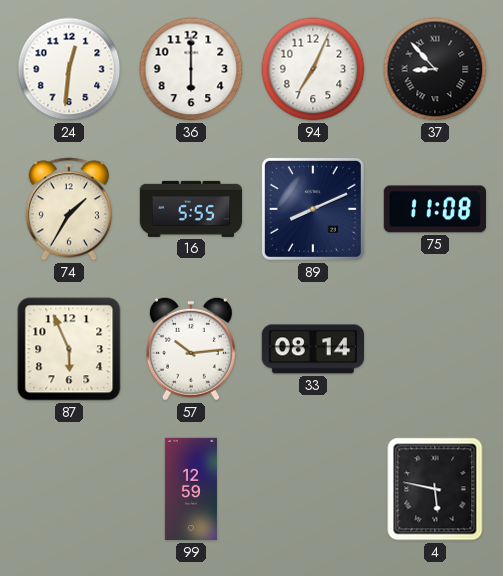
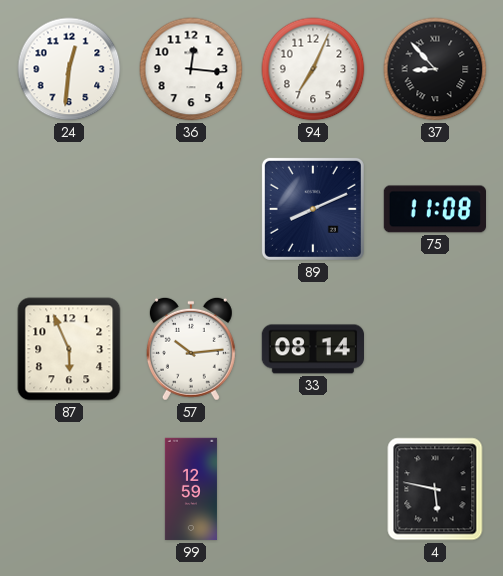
36: 6:00 -> 12:16 (191, 69)
74: 1:35 -> none (69, 209)
16: 5:55 -> none (191, 209)
